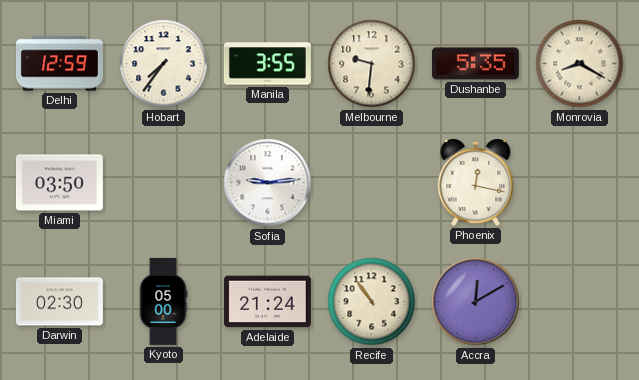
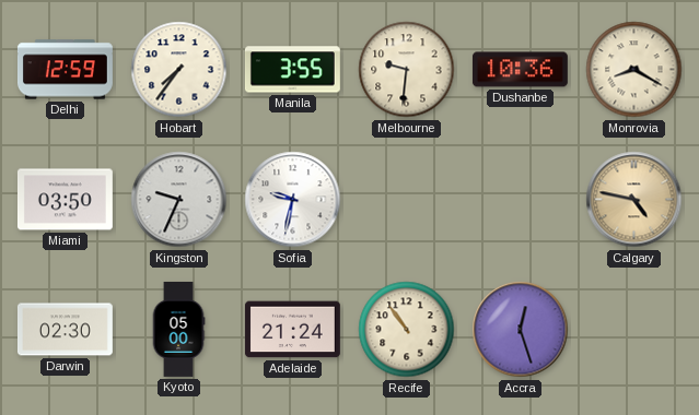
Dushanbe: 5:35 -> 10:36 (520, 70)
Kingston: none -> 9:34 (179, 200)
Sofia: 9:14 -> 9:32 (293, 200)
Phoenix: 12:17 -> none (476, 182)
Calgary: none -> 4:47 (634, 200)
Accra: 12:10 -> 12:27 (521, 330)
